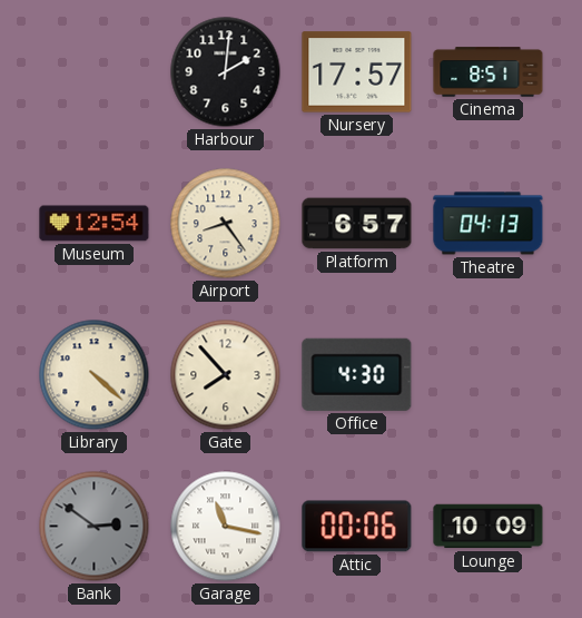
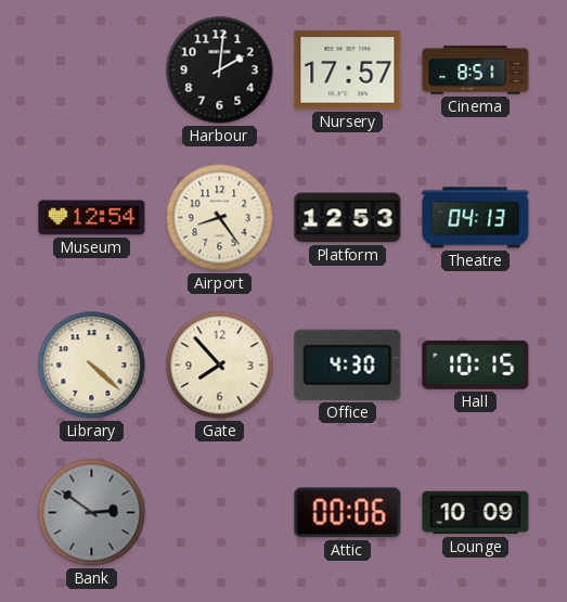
Platform: 6:57 -> 12:53 (348, 218)
Hall: none -> 10:15 (476, 364)
Garage: 11:17 -> none (226, 527)
